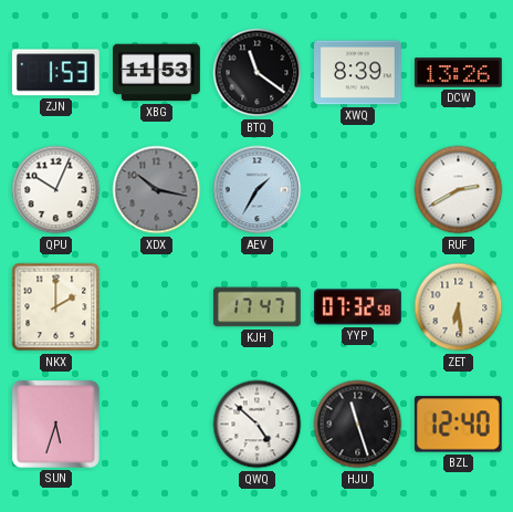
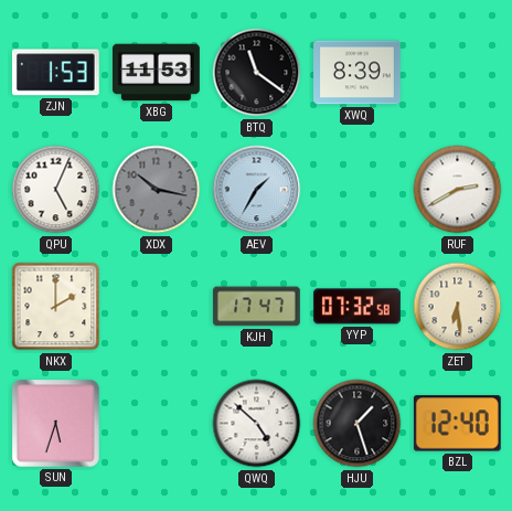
DCW: 13:26 -> none (459, 73)
QPU: 10:04 -> 5:04 (56, 190)
HJU: 11:27 -> 1:27 (358, 424)
